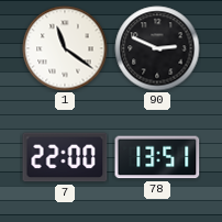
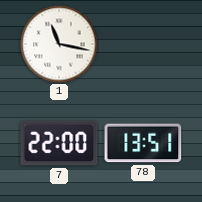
1: 11:21 -> 11:17 (59, 44)
90: 2:49 -> none (157, 48)
